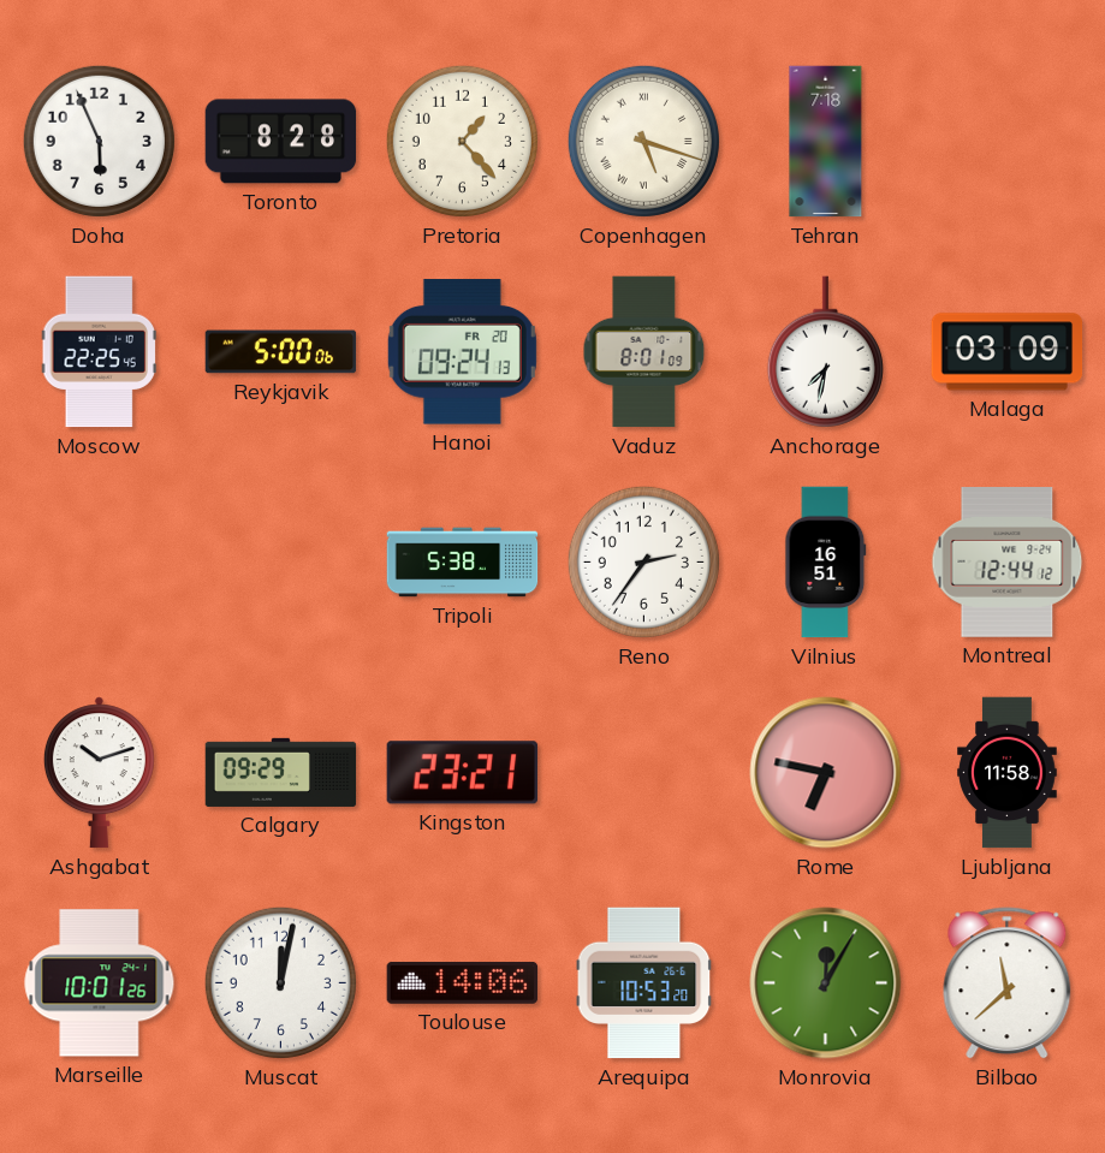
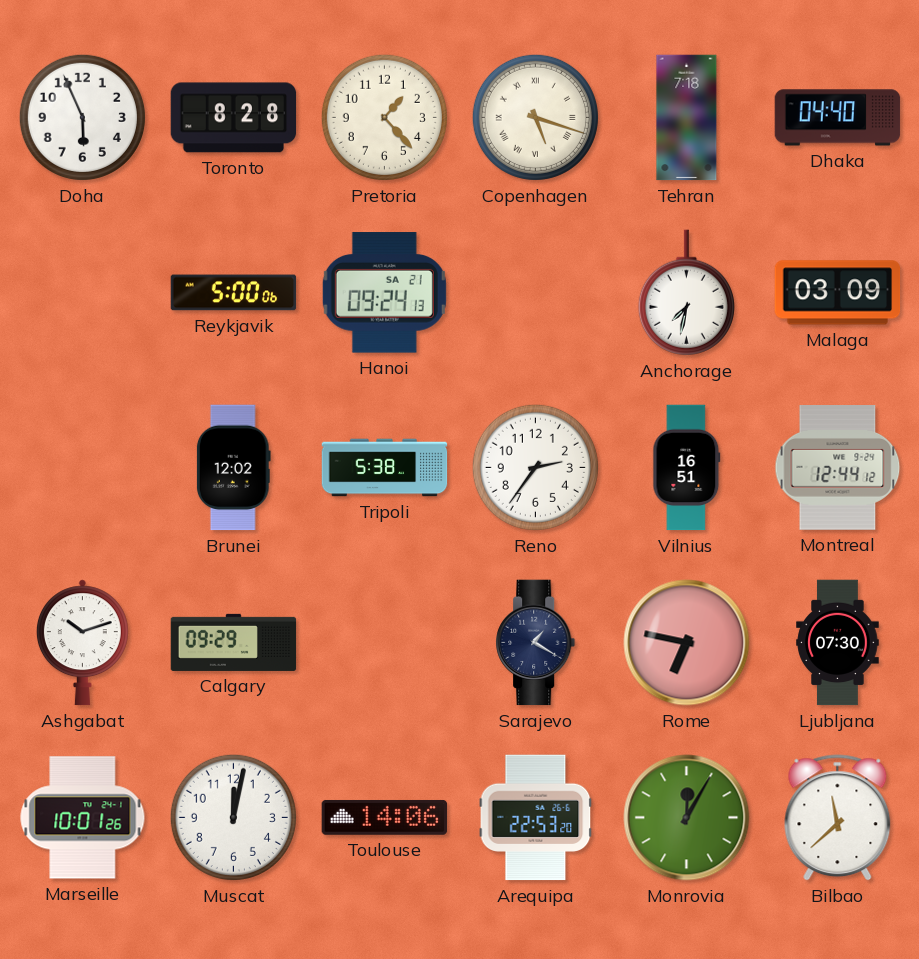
Dhaka: none -> 04:40 (838, 118)
Moscow: 22:25 -> none (99, 352)
Hanoi date: FR 20 -> SA 21 (384, 293)
Vaduz: 8:01 -> none (644, 352)
Brunei: none -> 12:02 (233, 468)
Kingston: 23:21 -> none (463, 773)
Sarajevo: none -> 1:20 (536, 643)
Ljubljana: 11:58 -> 07:30 (838, 643)
Arequipa: 10:53 -> 22:53 (536, 818)
